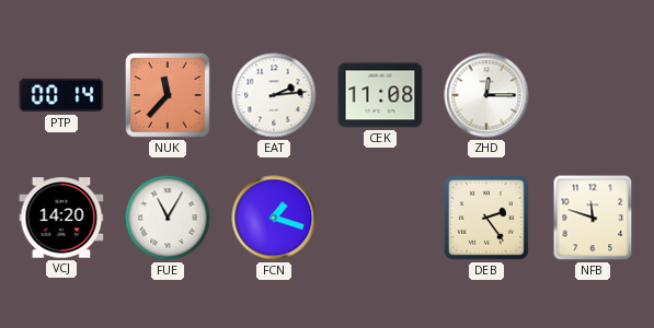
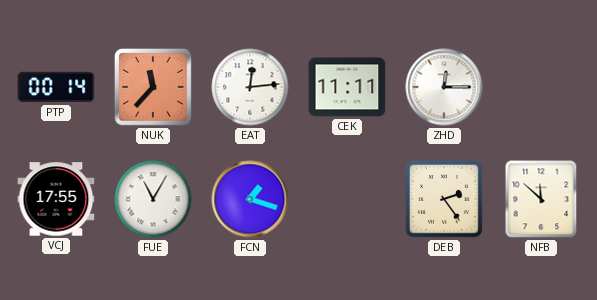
EAT: 2:14 -> 12:14 (250, 87)
CEK: 11:08 -> 11:11 (347, 87)
VCJ: 14:20 -> 17:55 (56, 199)
NFB: 11:48 -> 11:52 (541, 199)
